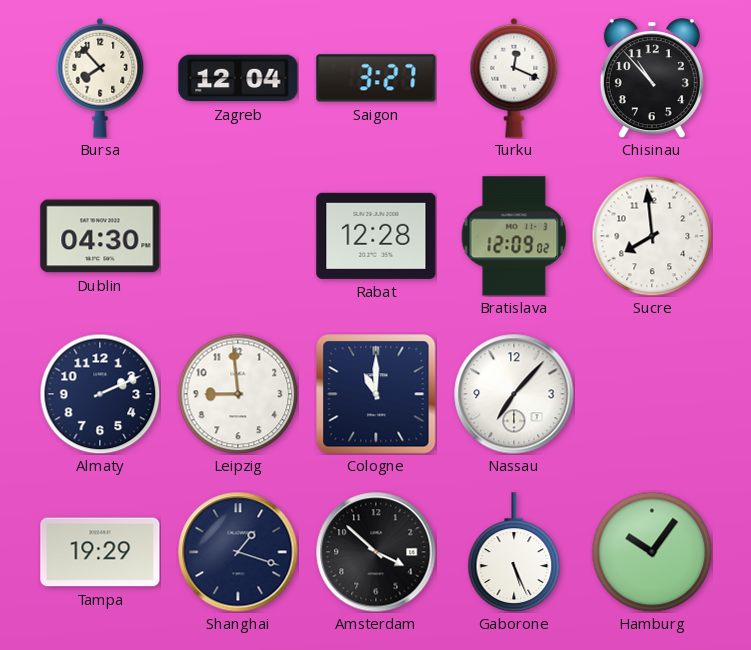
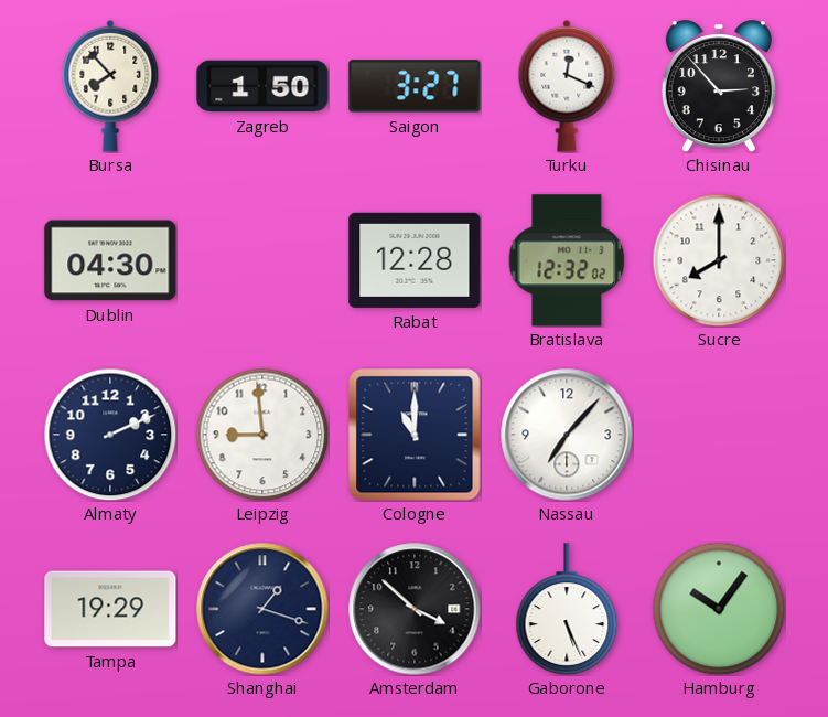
Zagreb: 12:04 -> 1:50 (262, 86)
Chisinau: 10:53 -> 2:53 (719, 86)
Bratislava: 12:09 -> 12:32 (567, 260)
Sucre: 7:59 -> 8:00 (719, 260)
